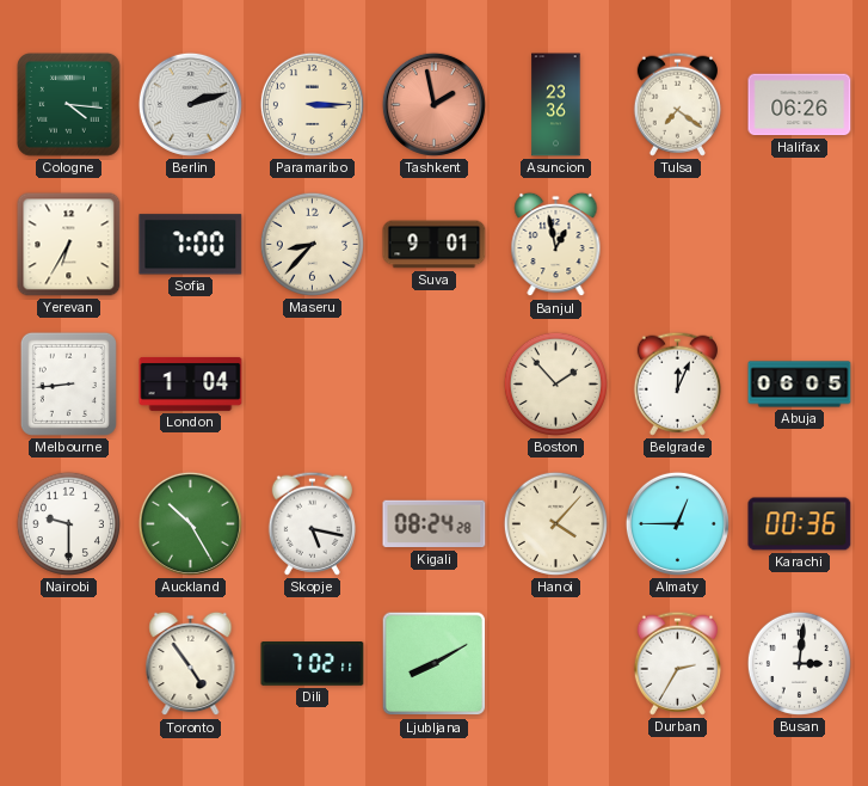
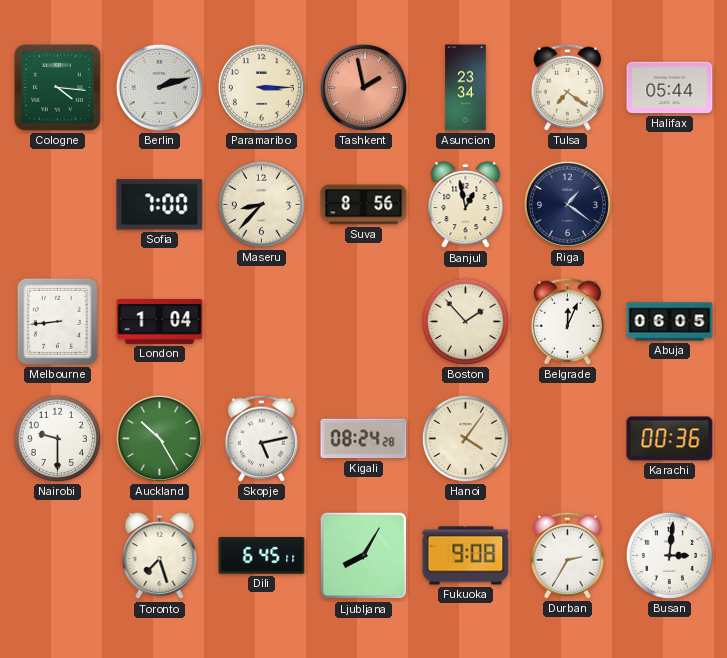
Asuncion: 23:36 -> 23:34 (466, 88)
Halifax: 06:26 -> 05:44 (670, 88)
Yerevan: 6:35 -> none (69, 245)
Suva: 9:01 -> 8:56 (364, 205)
Riga: none -> 1:21 (567, 204)
Skopje: 5:17 -> 5:13 (261, 438)
Hanoi: 4:07 -> 4:06 (465, 438)
Almaty: 12:45 -> none (677, 523)
Toronto: 4:54 -> 7:27 (160, 556)
Dili: 7:02 -> 6:45 (262, 556)
Ljubljana: 8:10 -> 8:05 (364, 556)
Fukuoka: none -> 9:08 (466, 556)
